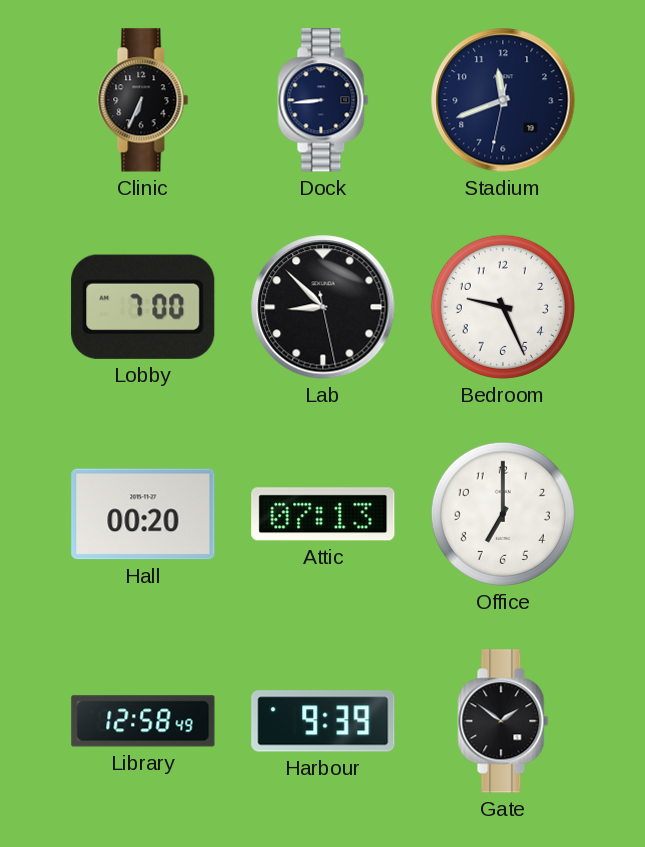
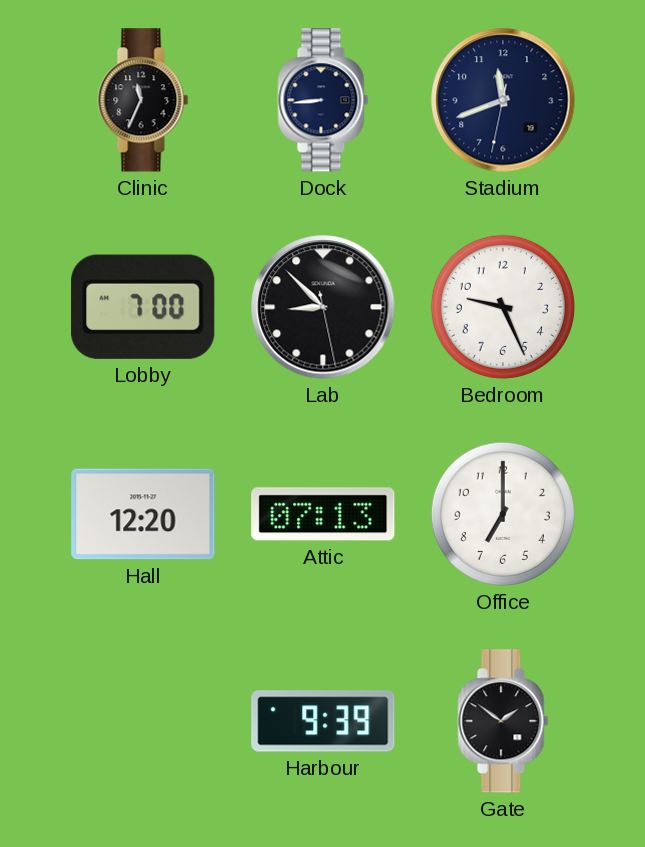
Clinic: 6:34 -> 11:34 (143, 100)
Hall: 00:20 -> 12:20 (143, 514)
Library: 12:58 -> none (143, 721)
